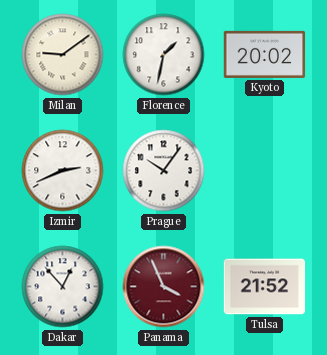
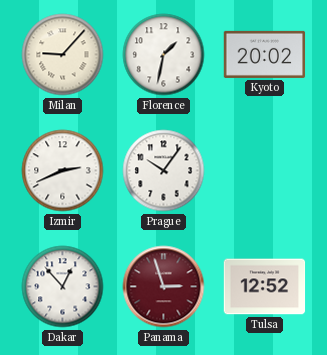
Milan: 9:09 -> 9:07 (63, 55)
Panama: 3:56 -> 2:57 (164, 287)
Tulsa: 21:52 -> 12:52 (265, 287)
